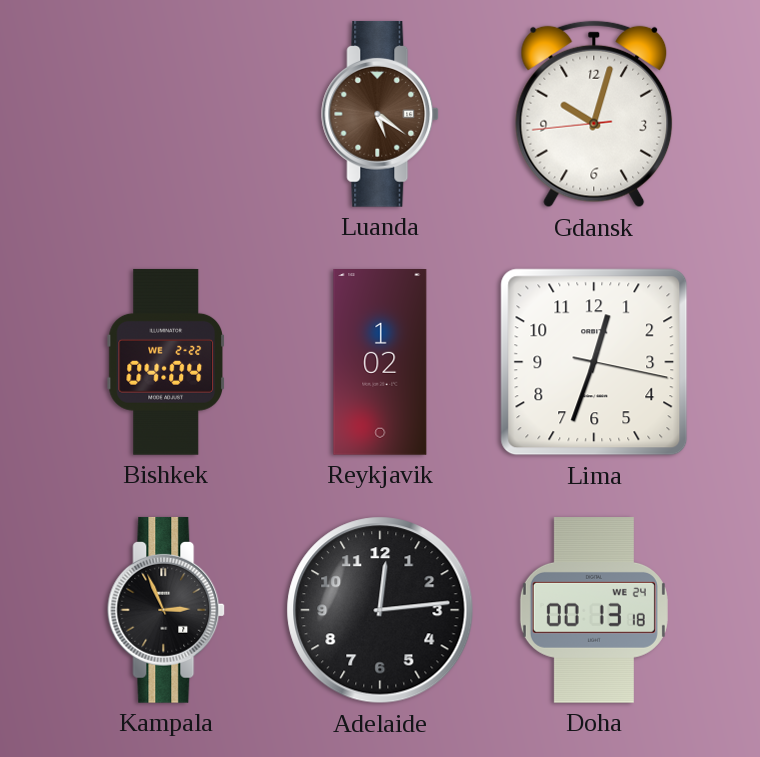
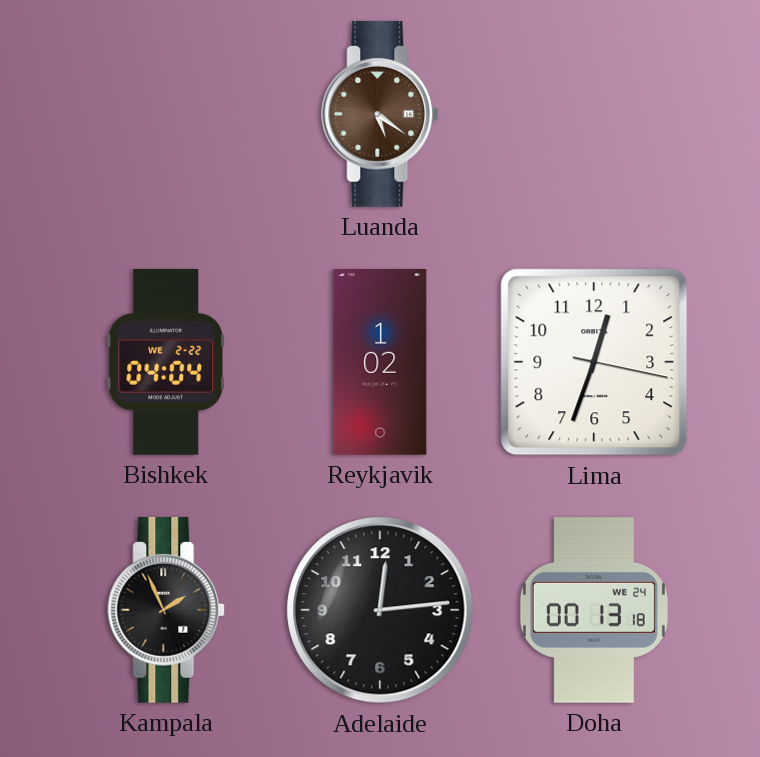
Gdansk: 10:02 -> none (594, 114)
Kampala: 2:56 -> 1:56 (167, 610)
